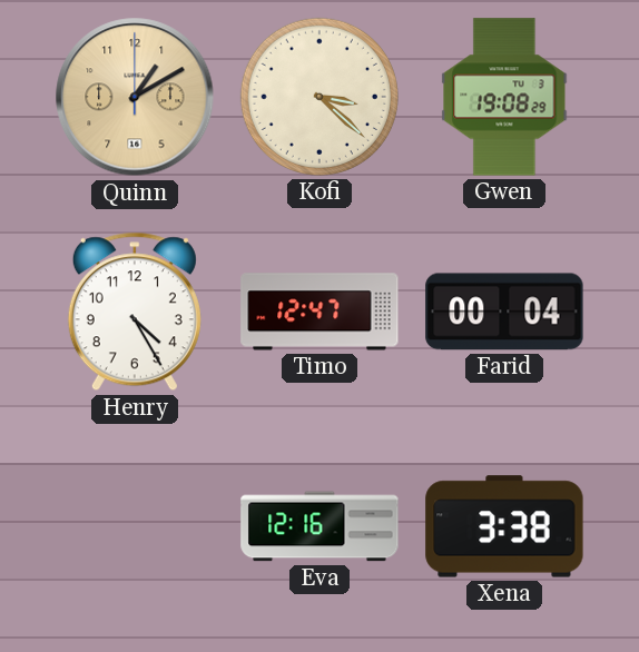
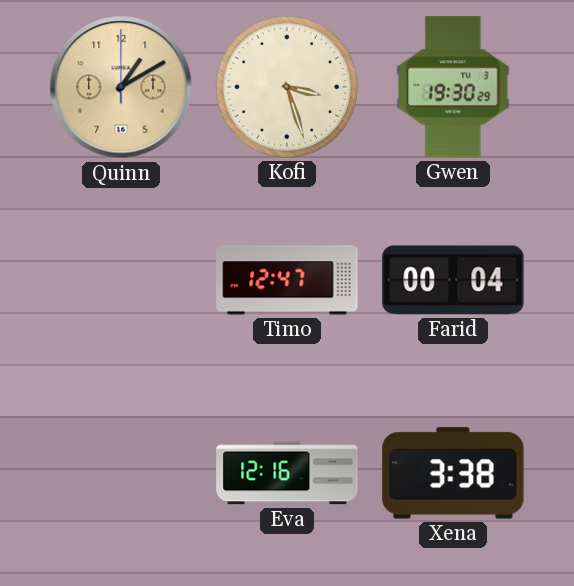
Kofi: 3:22 -> 3:27 (287, 87)
Gwen: 19:08 -> 19:30 (453, 87)
Henry: 4:25 -> none (135, 312)
